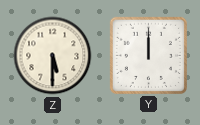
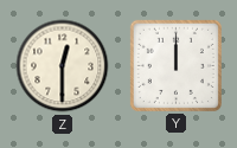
Z: 5:30 -> 12:30 (63, 66)
